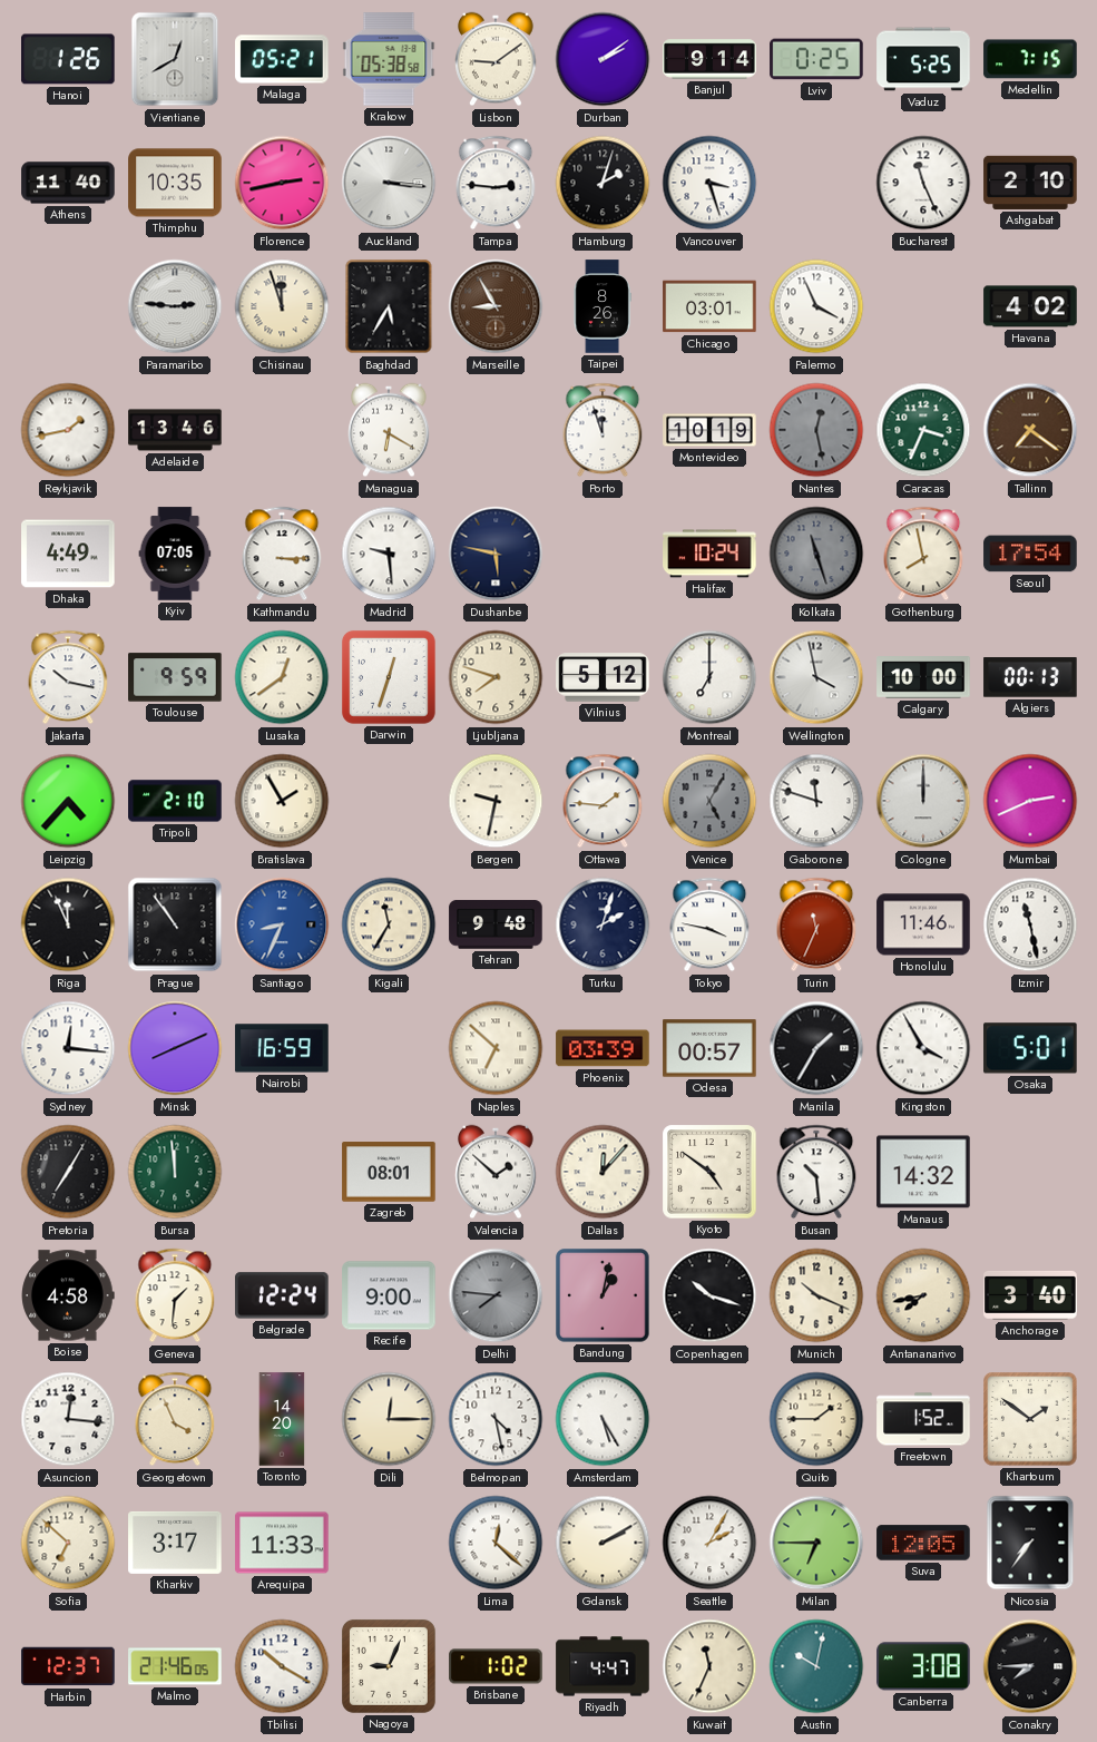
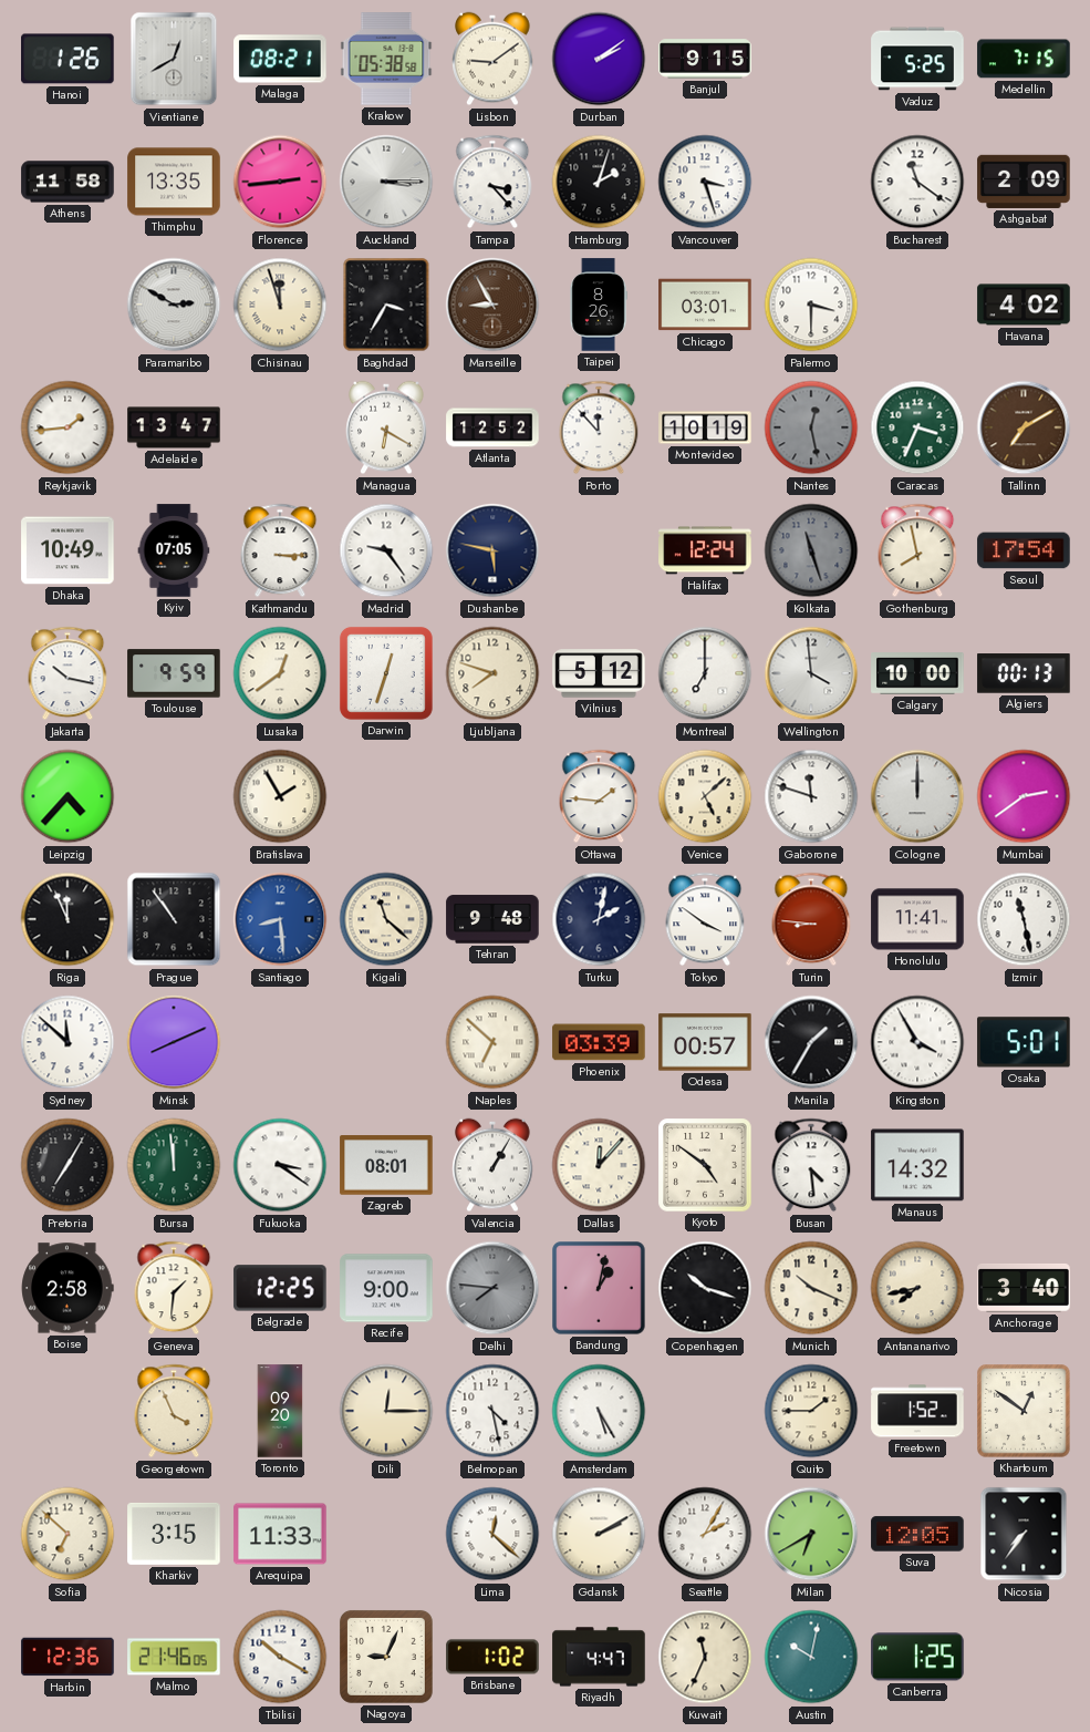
Malaga: 05:21 -> 08:21 (280, 59)
Banjul: 9:14 -> 9:15 (705, 59)
Lviv: 0:25 -> none (816, 59)
Athens: 11:40 -> 11:58 (68, 182)
Thimphu: 10:35 -> 13:35 (174, 182)
Florence: 2:43 -> 2:44 (280, 182)
Auckland: 3:16 -> 3:15 (386, 182)
Tampa: 2:46 -> 3:23 (492, 182)
Bucharest: 11:26 -> 11:21 (917, 182)
Ashgabat: 2:10 -> 2:09 (1024, 182)
Paramaribo: 2:46 -> 2:50 (174, 305)
Baghdad: 5:35 -> 3:35 (386, 305)
Palermo: 3:56 -> 3:30 (811, 305)
Reykjavik: 1:43 -> 1:44 (68, 427)
Adelaide: 13:46 -> 13:47 (174, 427)
Atlanta: none -> 12:52 (492, 427)
Porto: 11:57 -> 11:53 (599, 427)
Tallinn: 7:21 -> 7:10 (1024, 427)
Dhaka: 4:49 -> 10:49 (68, 550)
Madrid: 9:29 -> 9:24 (386, 550)
Halifax: 10:24 -> 12:24 (705, 550)
Wellington: 3:58 -> 3:59 (811, 673)
Tripoli: 2:10 -> none (175, 801)
Bergen: 9:32 -> none (496, 801)
Venice: 5:05 -> 5:08 (705, 796)
Venice dial: grey -> cream (705, 796)
Mumbai: 2:41 -> 2:39 (1024, 796)
Santiago: 8:34 -> 8:29 (280, 919)
Kigali: 11:35 -> 11:22 (386, 919)
Turku: 2:03 -> 2:02 (599, 919)
Tokyo: 3:47 -> 3:51 (705, 919)
Turin: 11:34 -> 8:46 (811, 919)
Honolulu: 11:46 -> 11:41 (917, 919)
Sydney: 12:16 -> 11:52 (68, 1042)
Nairobi: 16:59 -> none (282, 1048)
Fukuoka: none -> 3:21 (280, 1165)
Valencia: 1:52 -> 1:05 (492, 1165)
Busan: 10:29 -> 4:29 (811, 1165)
Boise: 4:58 -> 2:58 (68, 1288)
Belgrade: 12:24 -> 12:25 (280, 1288)
Asuncion: 12:16 -> none (68, 1419)
Toronto: 14:20 -> 09:20 (280, 1411)
Khartoum: 1:51 -> 12:51 (1024, 1411)
Kharkiv: 3:17 -> 3:15 (174, 1534)
Milan: 6:45 -> 6:40 (811, 1534)
Harbin: 12:37 -> 12:36 (68, 1657)
Canberra: 3:08 -> 1:25 (917, 1657)
Conakry: 7:45 -> none (1030, 1666)
